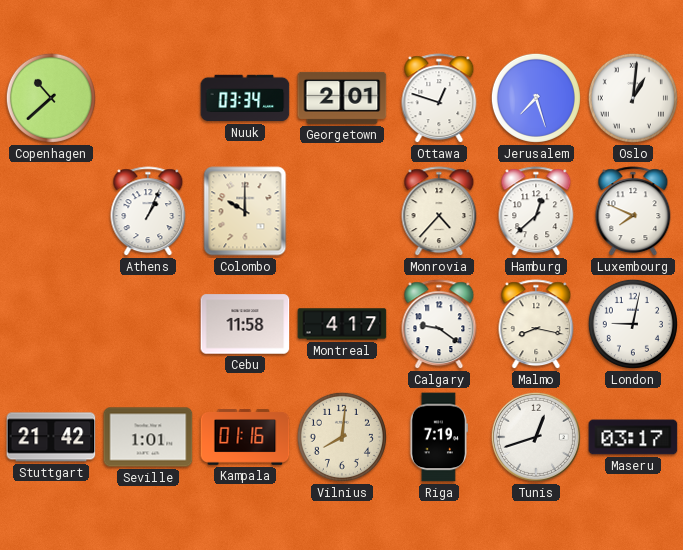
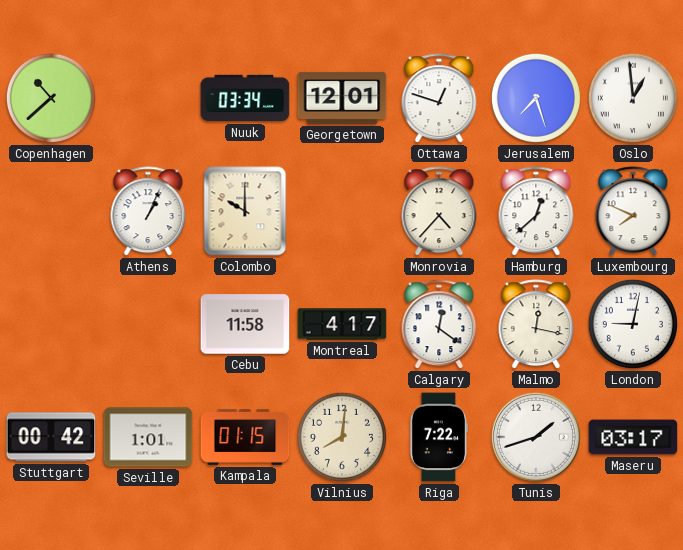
Georgetown: 2:01 -> 12:01 (342, 98)
Oslo: 1:01 -> 12:59 (633, 98)
Calgary: 9:21 -> 12:21 (439, 325)
Malmo: 8:17 -> 12:17 (536, 325)
Stuttgart: 21:42 -> 00:42 (51, 437)
Kampala: 01:16 -> 01:15 (245, 438)
Riga: 7:19 -> 7:22 (438, 437)
Tunis: 12:42 -> 1:42 (536, 437)
